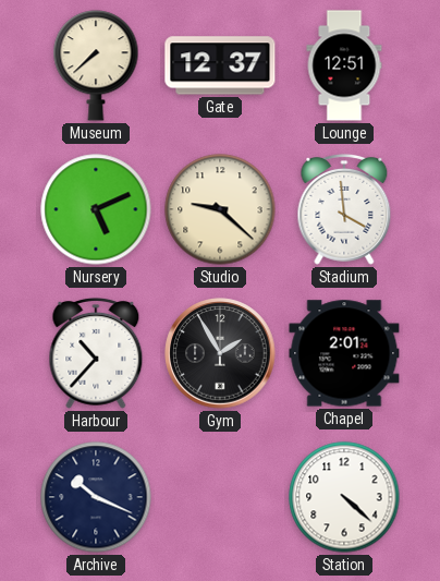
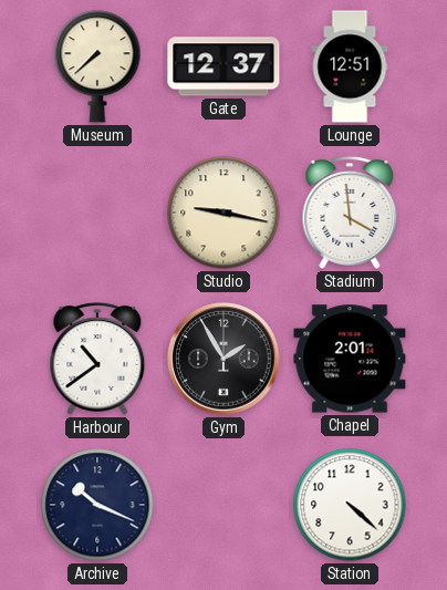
Nursery: 5:11 -> none (96, 209)
Studio: 9:22 -> 9:17 (224, 213)
Harbour: 10:37 -> 10:39 (97, 359)
